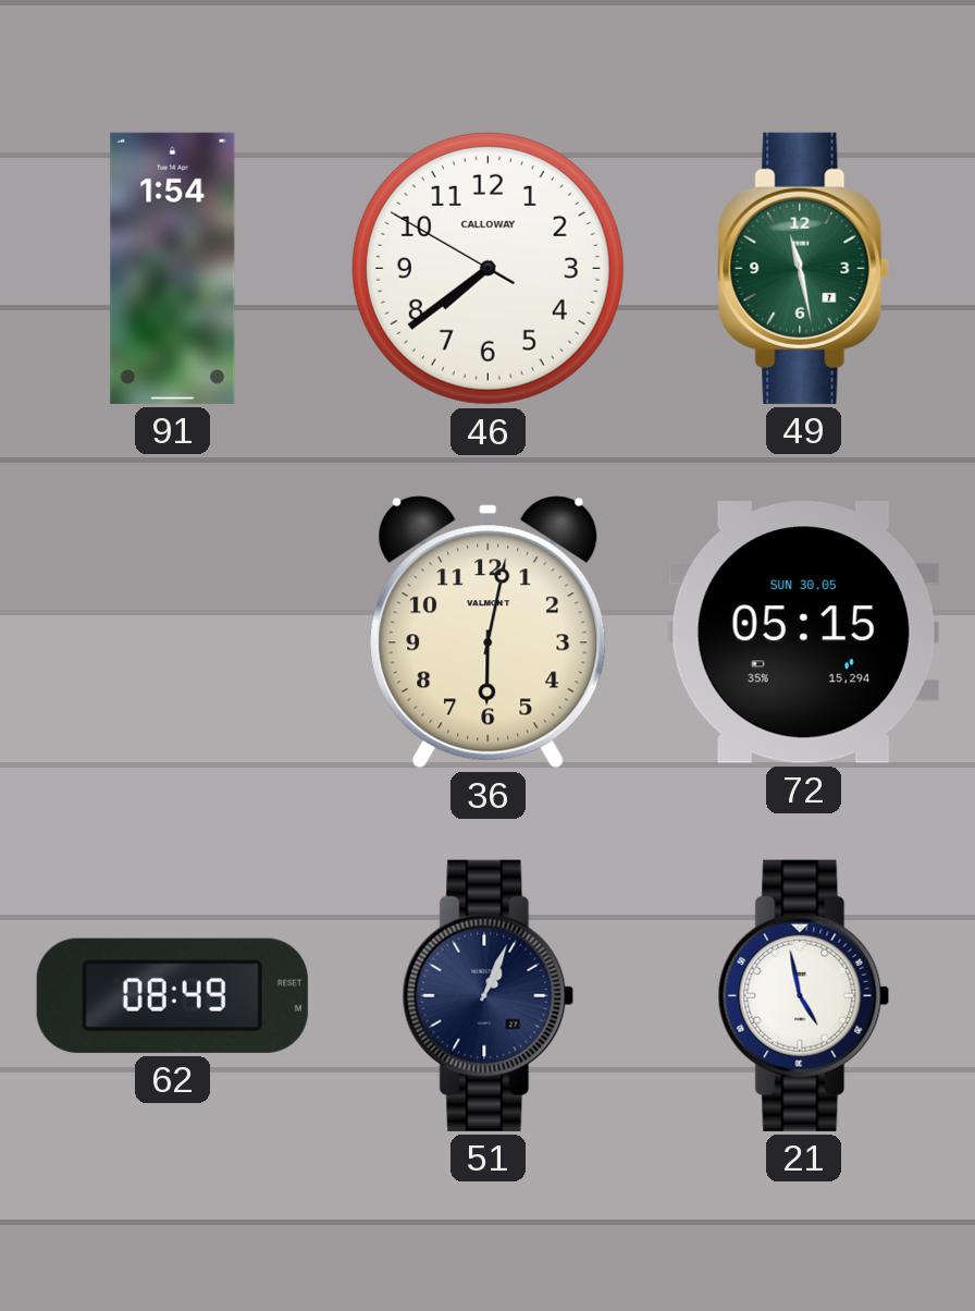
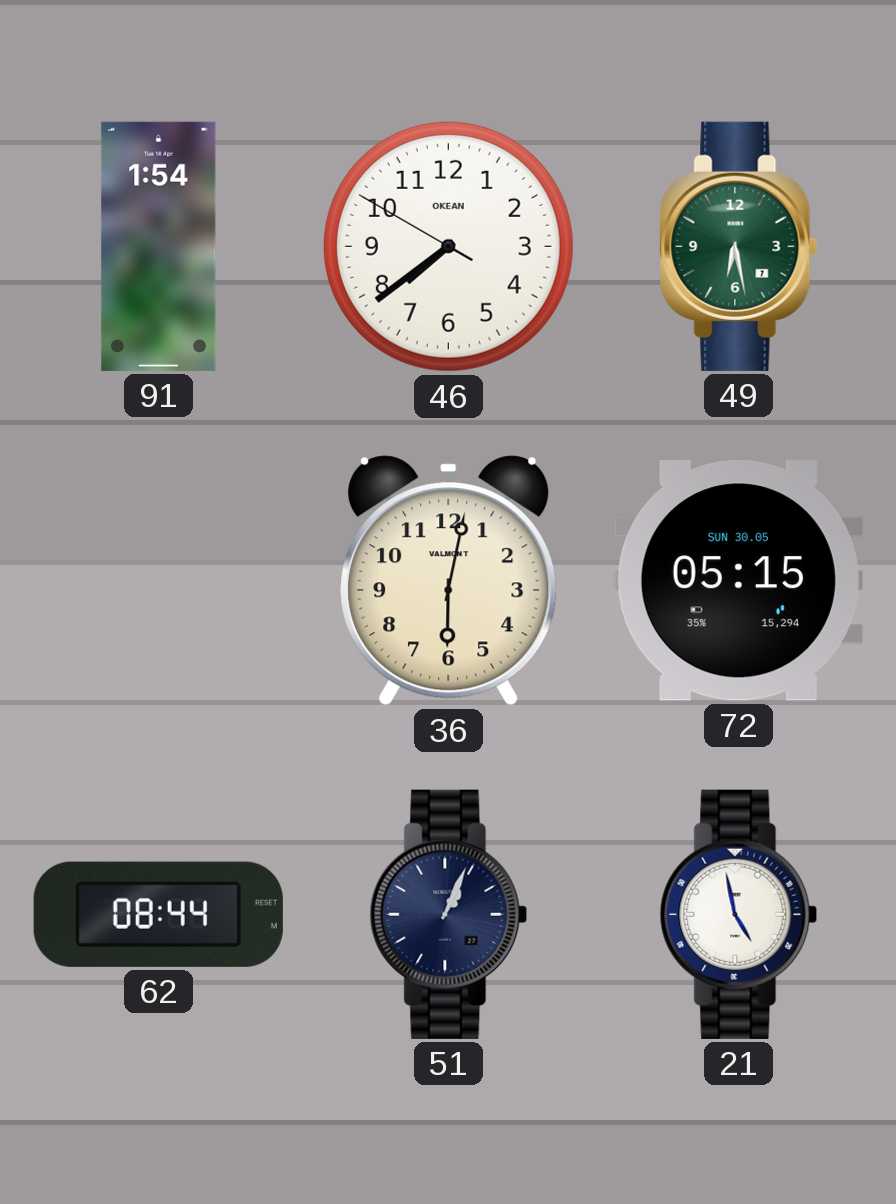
46 brand: CALLOWAY -> OKEAN (448, 246)
49: 11:28 -> 6:28 (739, 246)
62: 08:49 -> 08:44 (158, 914)
